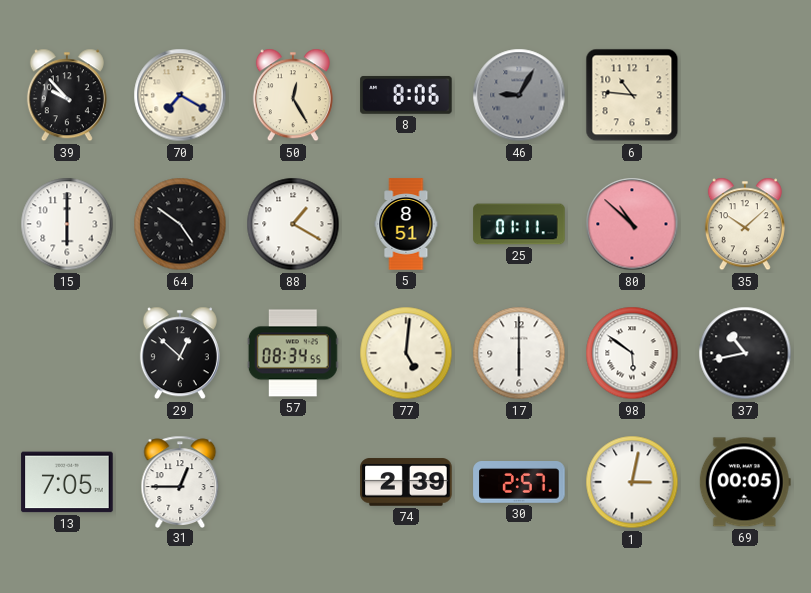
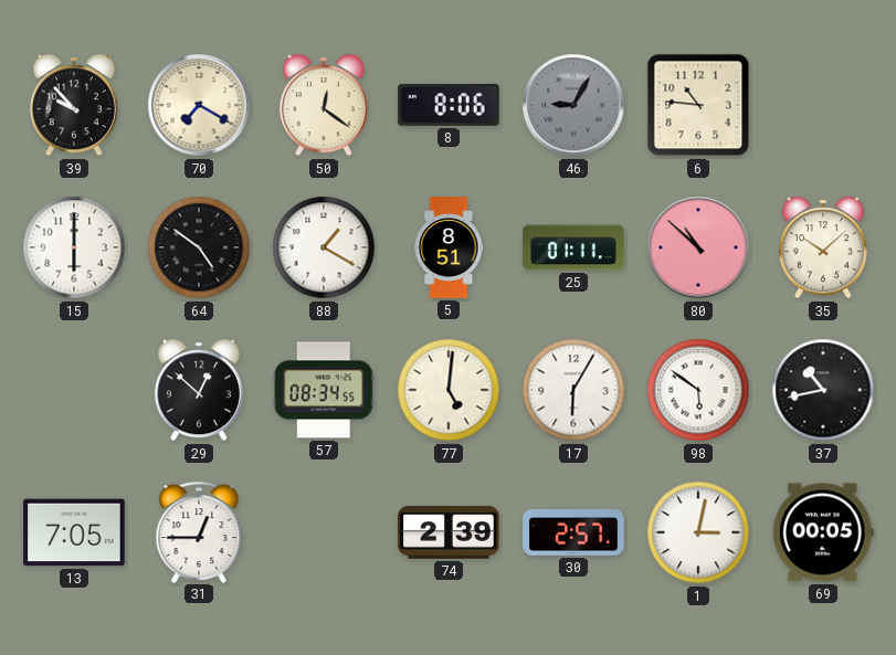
50: 12:25 -> 12:21 (324, 105)
17: 6:00 -> 6:05 (573, 390)
